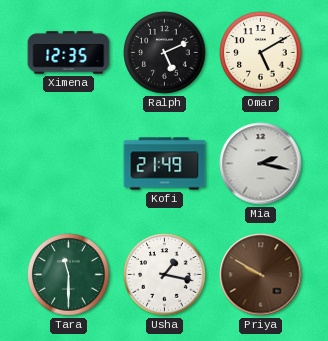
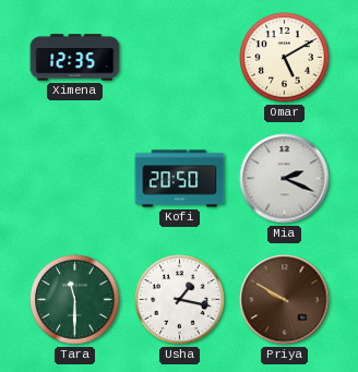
Ralph: 5:11 -> none (165, 53)
Kofi: 21:49 -> 20:50 (180, 179)
Mia: 2:17 -> 2:19 (285, 179)
